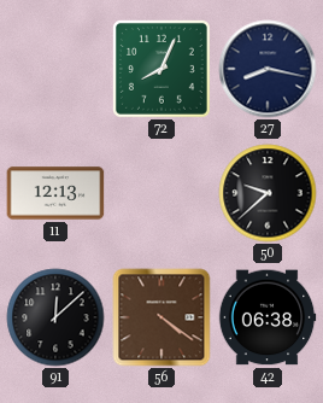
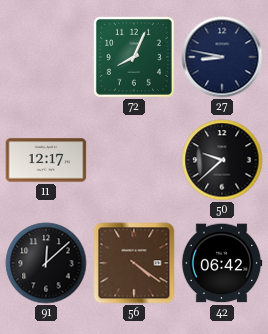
27: 8:17 -> 8:47 (222, 57)
11: 12:13 -> 12:17 (46, 160)
42: 06:38 -> 06:42 (222, 263)
